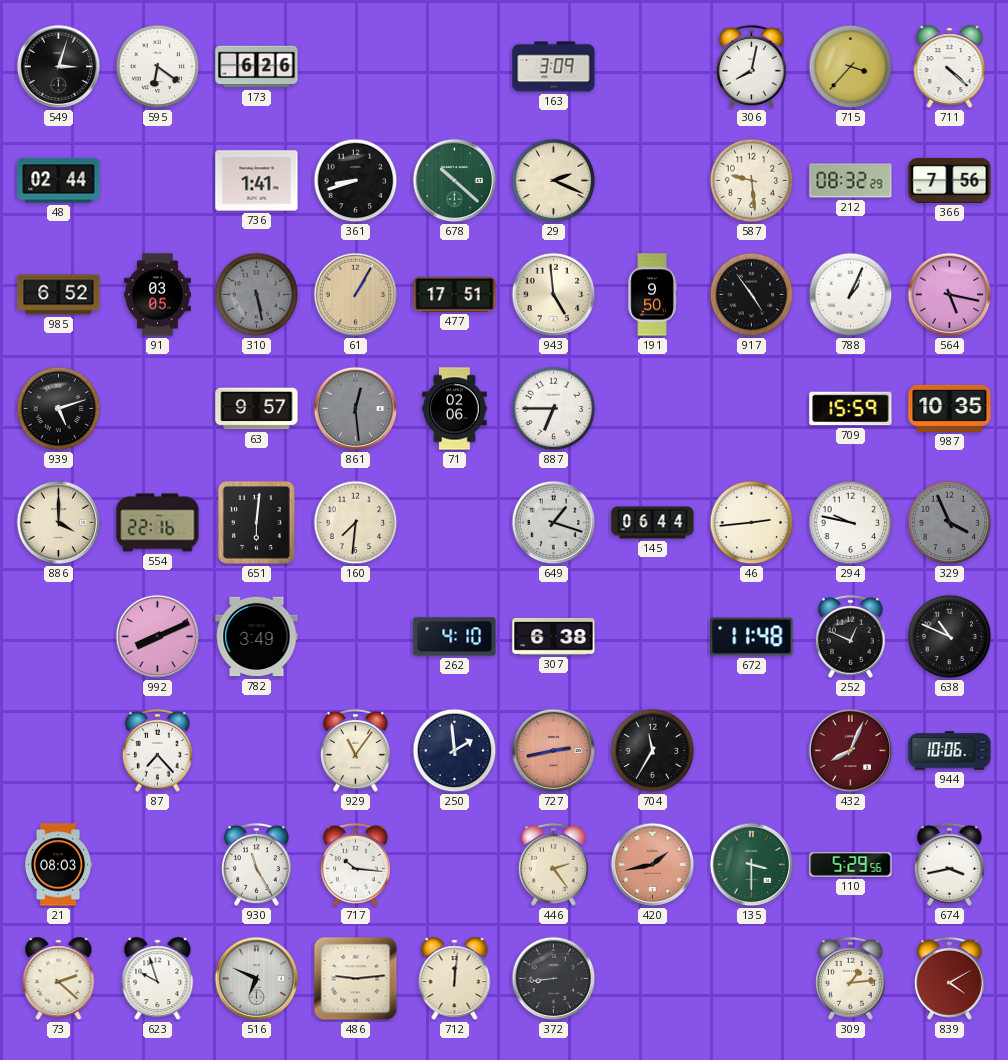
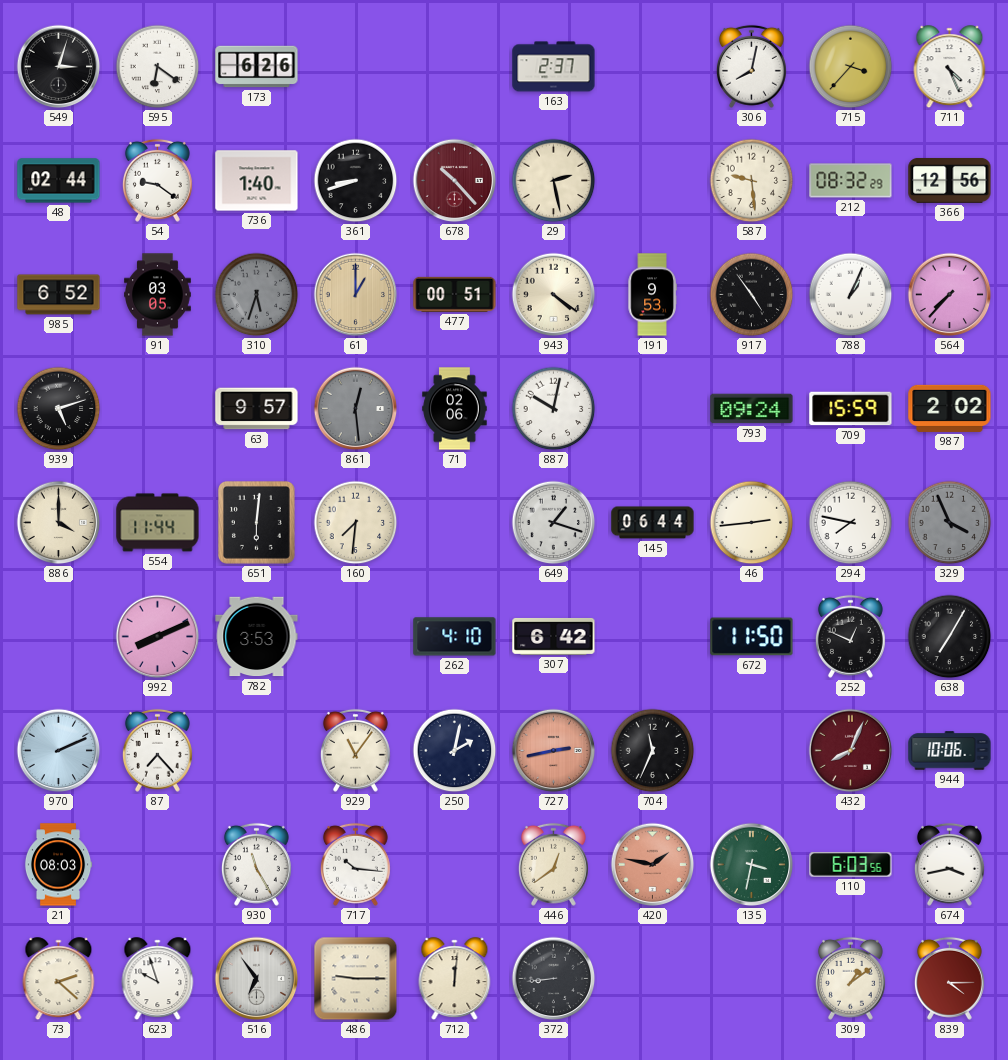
163: 3:09 -> 2:37 (554, 67)
711: 4:22 -> 4:26 (950, 67)
54: none -> 9:21 (157, 180)
736: 1:41 -> 1:40 (257, 181)
678: 10:22 -> 10:23 (455, 181)
678 dial: green -> burgundy (455, 181)
29: 2:19 -> 2:28 (554, 181)
366: 7:56 -> 12:56 (950, 180)
310: 5:28 -> 5:33 (257, 295)
61: 1:05 -> 1:00 (356, 295)
477: 17:51 -> 00:51 (455, 294)
943: 4:59 -> 4:21 (554, 295)
191: 9:50 -> 9:53 (652, 295)
564: 5:17 -> 7:37 (950, 295)
887: 6:45 -> 10:02 (554, 409)
793: none -> 09:24 (752, 409)
987: 10:35 -> 2:02 (950, 408)
554: 22:16 -> 11:44 (158, 523)
294: 9:47 -> 7:47 (851, 523)
782: 3:49 -> 3:53 (257, 637)
307: 6:38 -> 6:42 (554, 636)
672: 11:48 -> 11:50 (752, 637)
638: 10:49 -> 7:05 (950, 637)
970: none -> 2:11 (59, 751)
250: 1:59 -> 2:02 (455, 751)
704: 11:35 -> 11:34 (653, 751)
446: 2:24 -> 12:39 (553, 864)
420: 1:43 -> 1:47 (653, 865)
135: 3:30 -> 3:32 (752, 865)
110: 5:29 -> 6:03 (851, 865)
516: 6:49 -> 6:54 (257, 979)
486: 9:14 -> 9:15 (356, 979)
309: 1:14 -> 1:09 (850, 978)
839: 4:10 -> 4:15 (949, 978)
